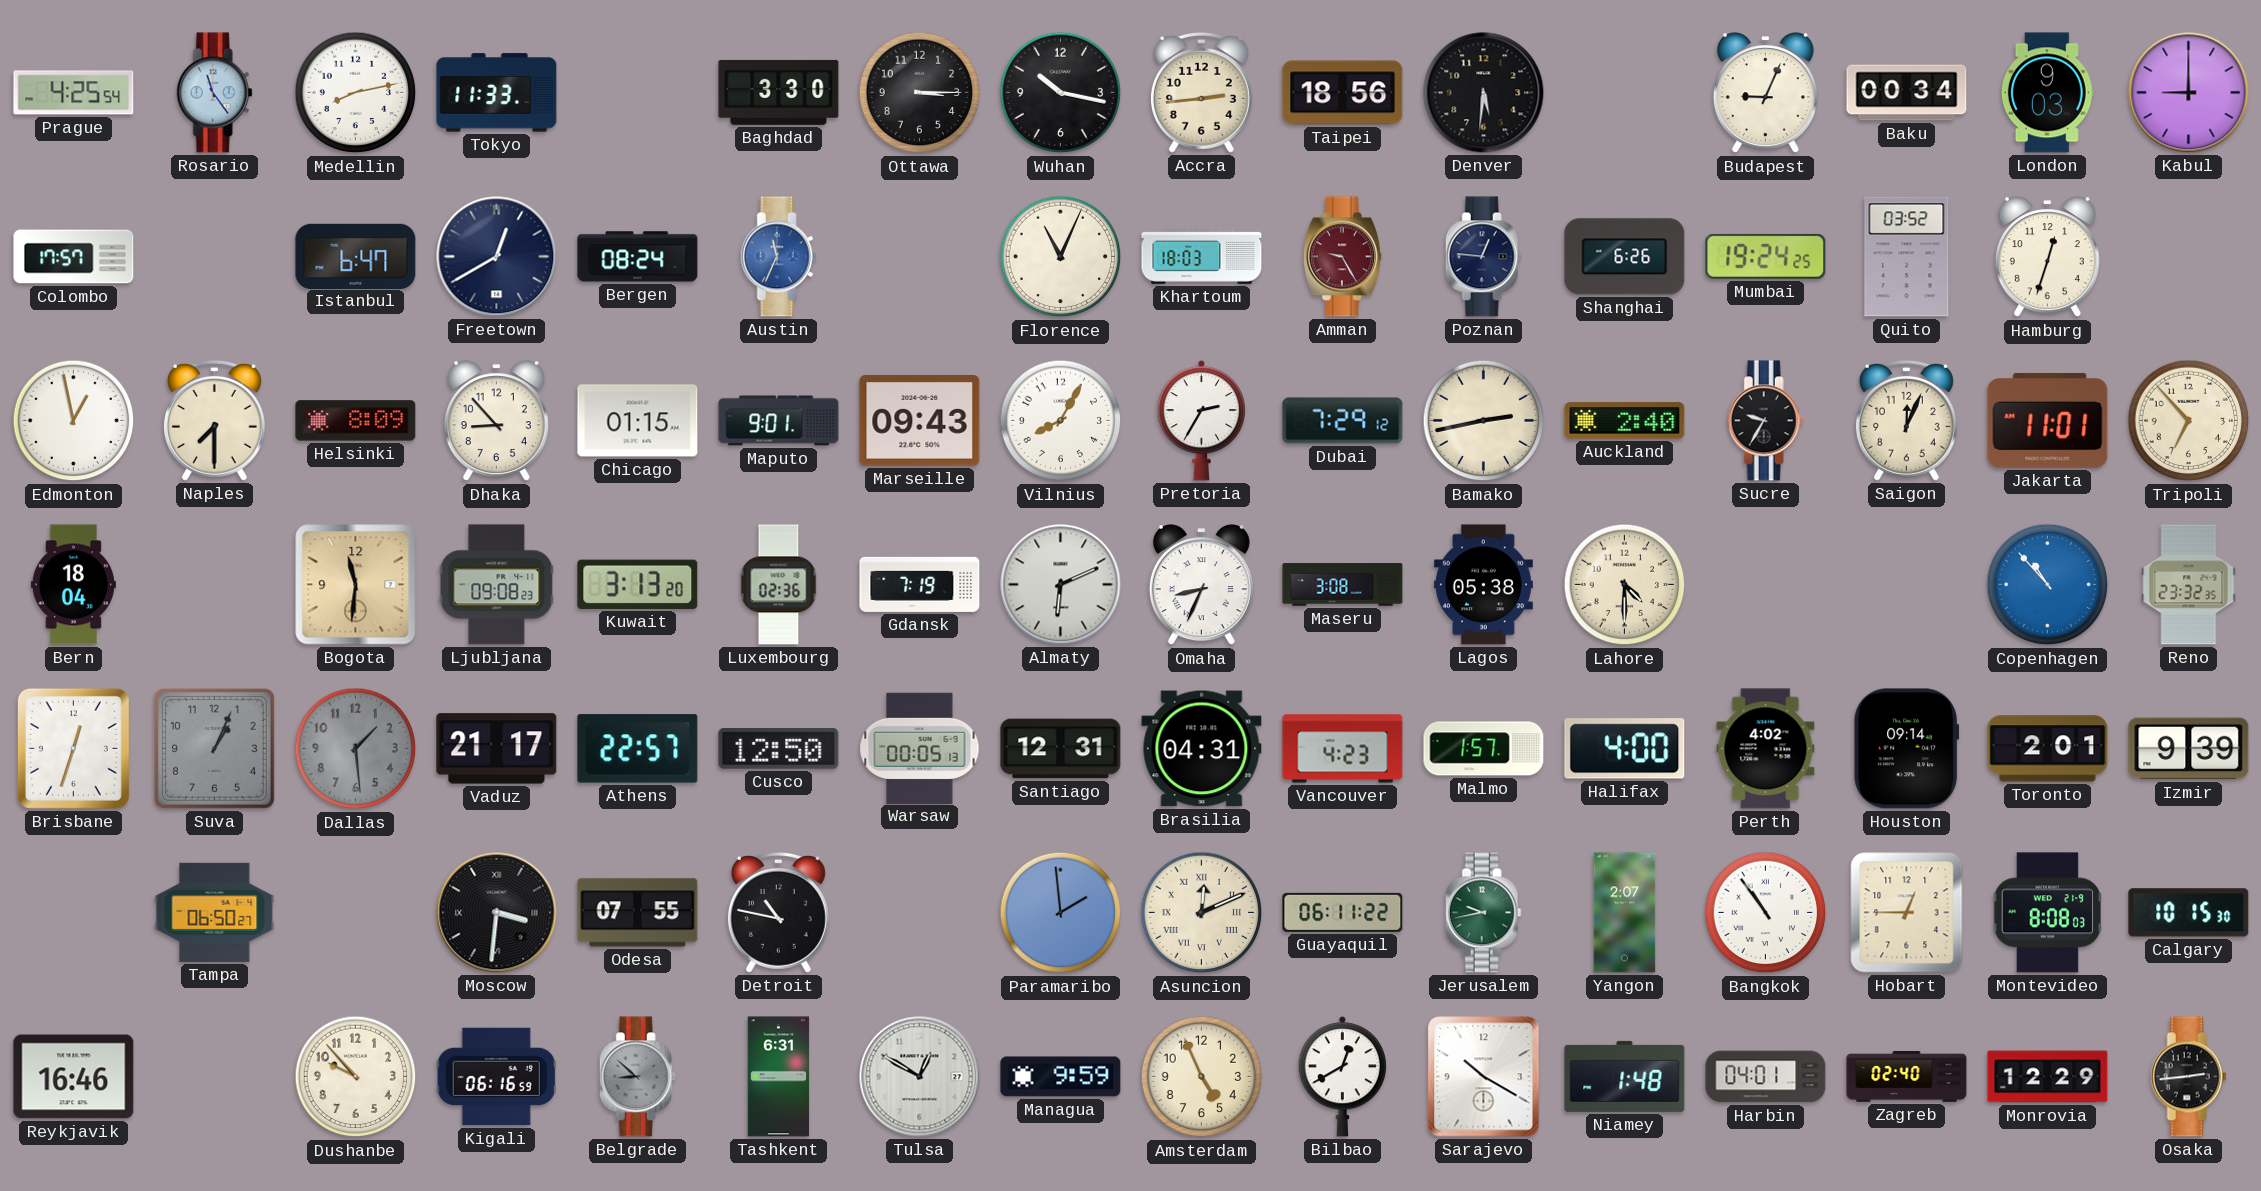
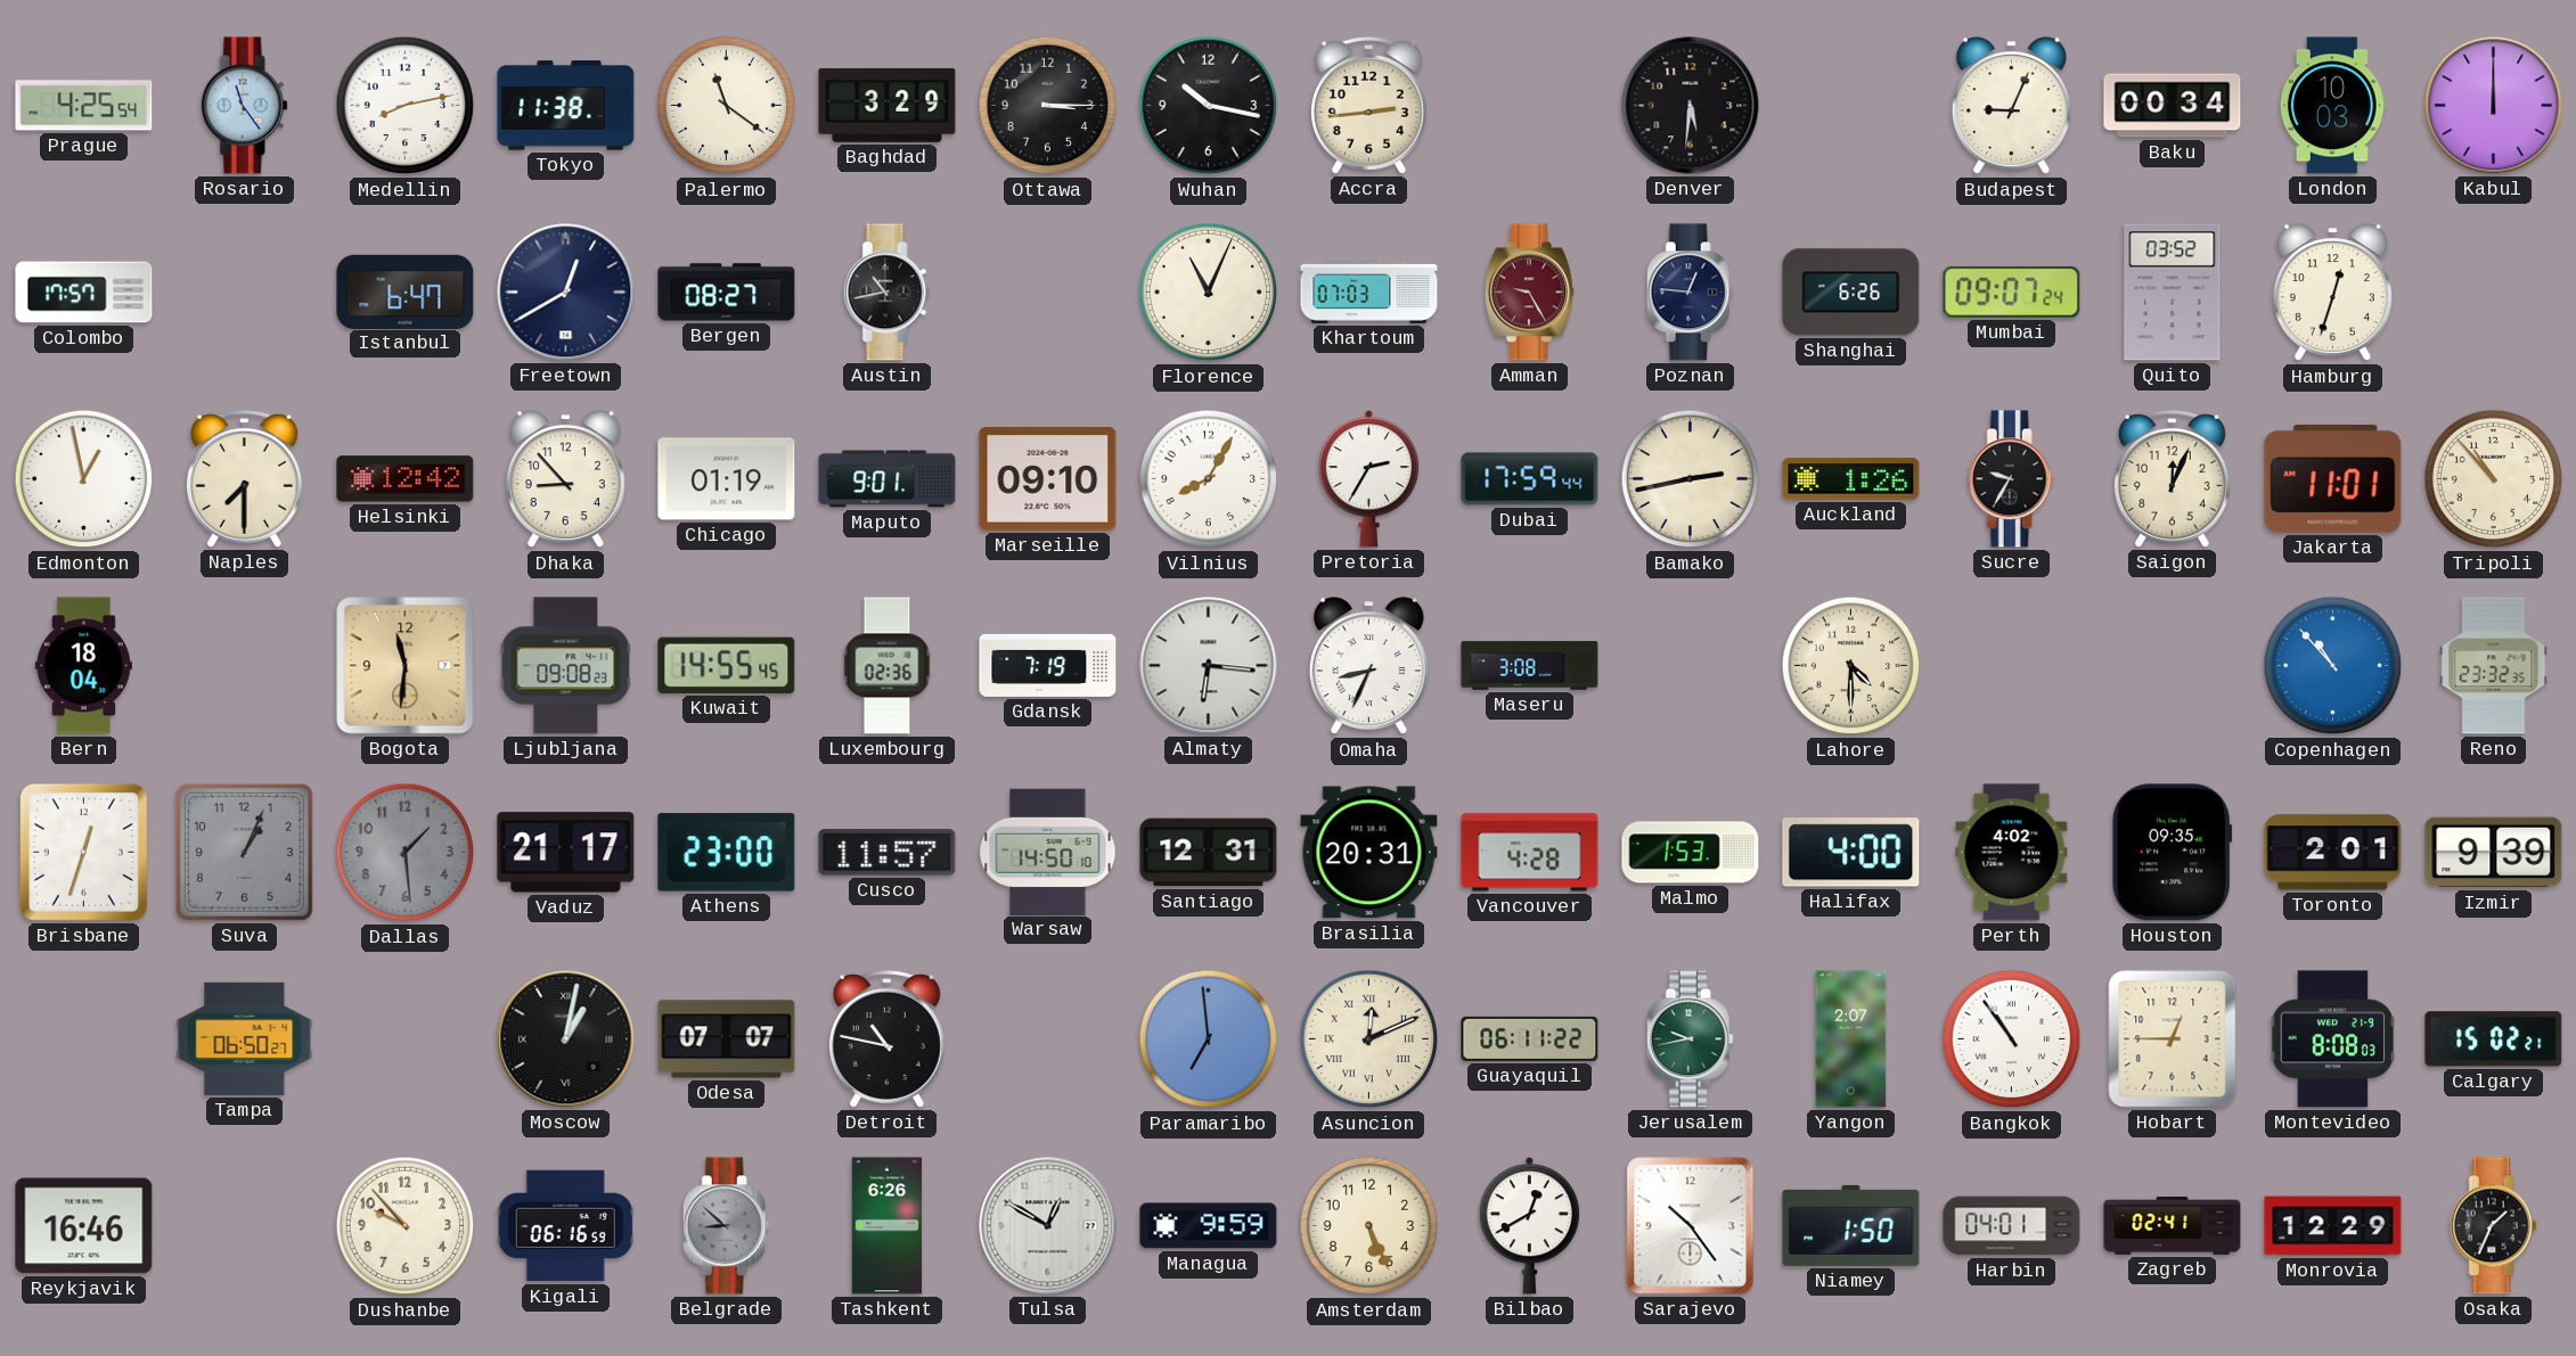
Tokyo: 11:33 -> 11:38 (566, 106)
Palermo: none -> 11:21 (727, 106)
Baghdad: 3:30 -> 3:29 (888, 105)
Taipei: 18:56 -> none (1343, 93)
London: 9:03 -> 10:03 (2332, 106)
Kabul: 9:00 -> 12:00 (2494, 106)
Bergen: 08:24 -> 08:27 (727, 293)
Austin: 11:34 -> 10:43 (886, 293)
Austin dial: blue -> black (886, 293)
Khartoum: 18:03 -> 07:03 (1369, 293)
Mumbai: 19:24 -> 09:07 (2012, 291)
Helsinki: 8:09 -> 12:42 (406, 479)
Chicago: 01:15 -> 01:19 (727, 479)
Marseille: 09:43 -> 09:10 (1048, 479)
Dubai: 7:29 -> 17:59 (1530, 479)
Auckland: 2:40 -> 1:26 (1851, 479)
Tripoli: 6:53 -> 10:53 (2494, 479)
Kuwait: 3:13 -> 14:55 (727, 665)
Almaty: 6:11 -> 6:16 (1209, 666)
Lagos: 05:38 -> none (1483, 585)
Athens: 22:57 -> 23:00 (727, 853)
Cusco: 12:50 -> 11:57 (888, 853)
Warsaw: 00:05 -> 14:50 (1048, 852)
Brasilia: 04:31 -> 20:31 (1369, 853)
Vancouver: 4:23 -> 4:28 (1530, 853)
Malmo: 1:57 -> 1:53 (1691, 853)
Houston: 09:14 -> 09:35 (2173, 853)
Moscow: 3:31 -> 1:02 (566, 1039)
Odesa: 07:55 -> 07:07 (727, 1039)
Paramaribo: 1:59 -> 6:59 (1209, 1039)
Calgary: 10:15 -> 15:02 (2494, 1039)
Tashkent: 6:31 -> 6:26 (888, 1226)
Amsterdam: 4:56 -> 5:26 (1369, 1226)
Sarajevo: 10:20 -> 10:24 (1691, 1226)
Niamey: 1:48 -> 1:50 (1851, 1225)
Zagreb: 02:40 -> 02:41 (2173, 1226)
Osaka: 2:44 -> 1:34 (2493, 1226)
